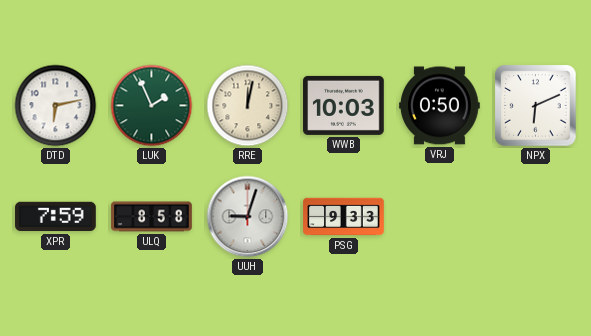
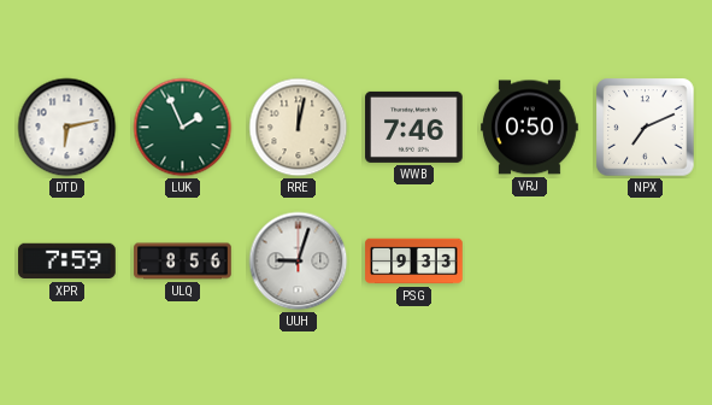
WWB: 10:03 -> 7:46 (414, 127)
NPX: 6:11 -> 7:11 (646, 128)
ULQ: 8:58 -> 8:56 (183, 262)
